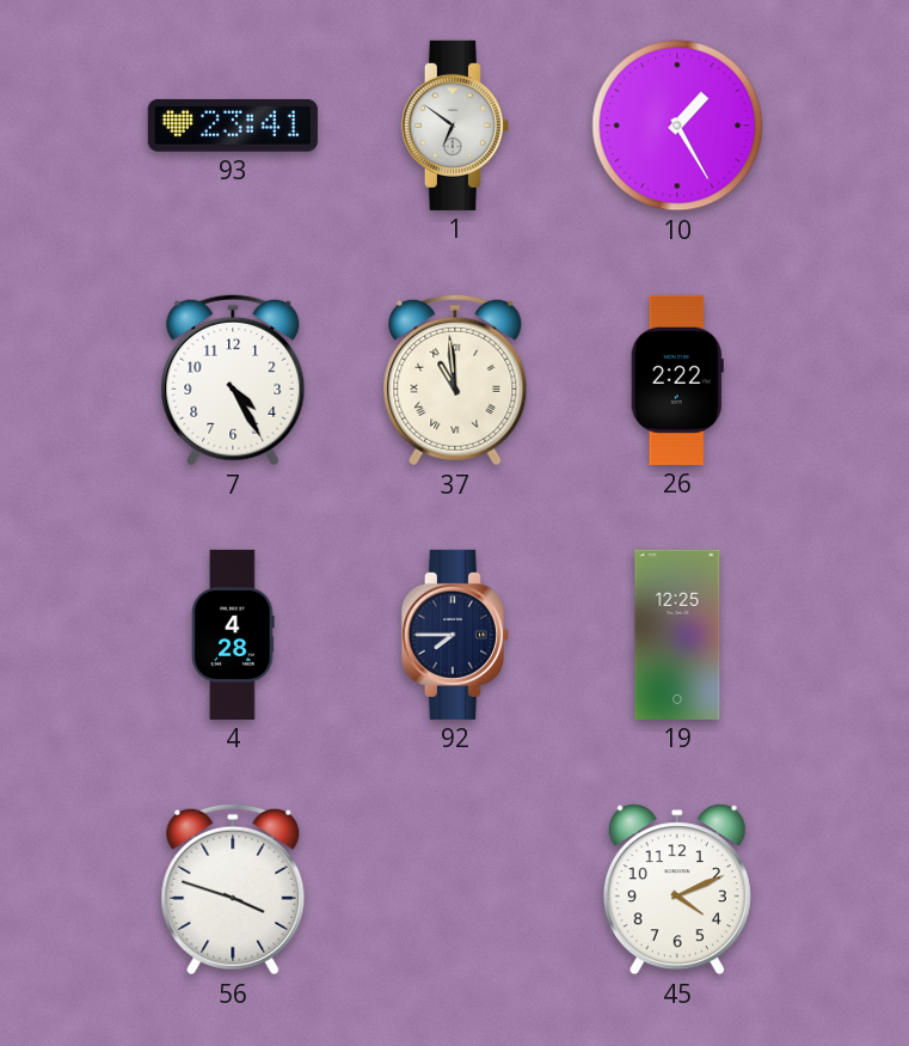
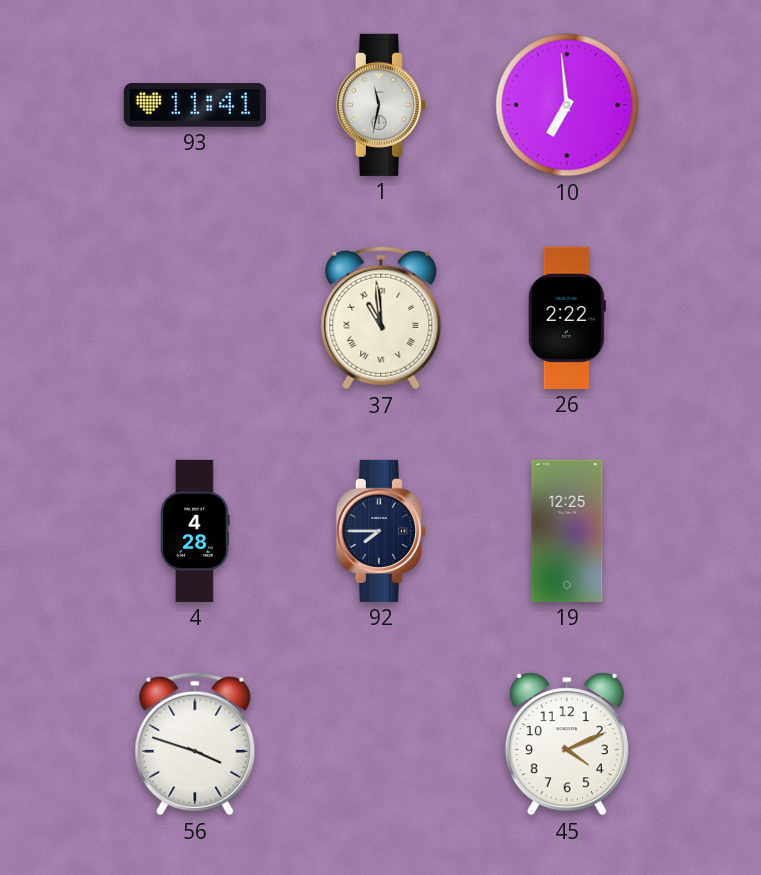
93: 23:41 -> 11:41 (195, 105)
1: 6:51 -> 11:32 (381, 105)
10: 1:25 -> 6:59 (567, 105)
7: 4:25 -> none (233, 380)
